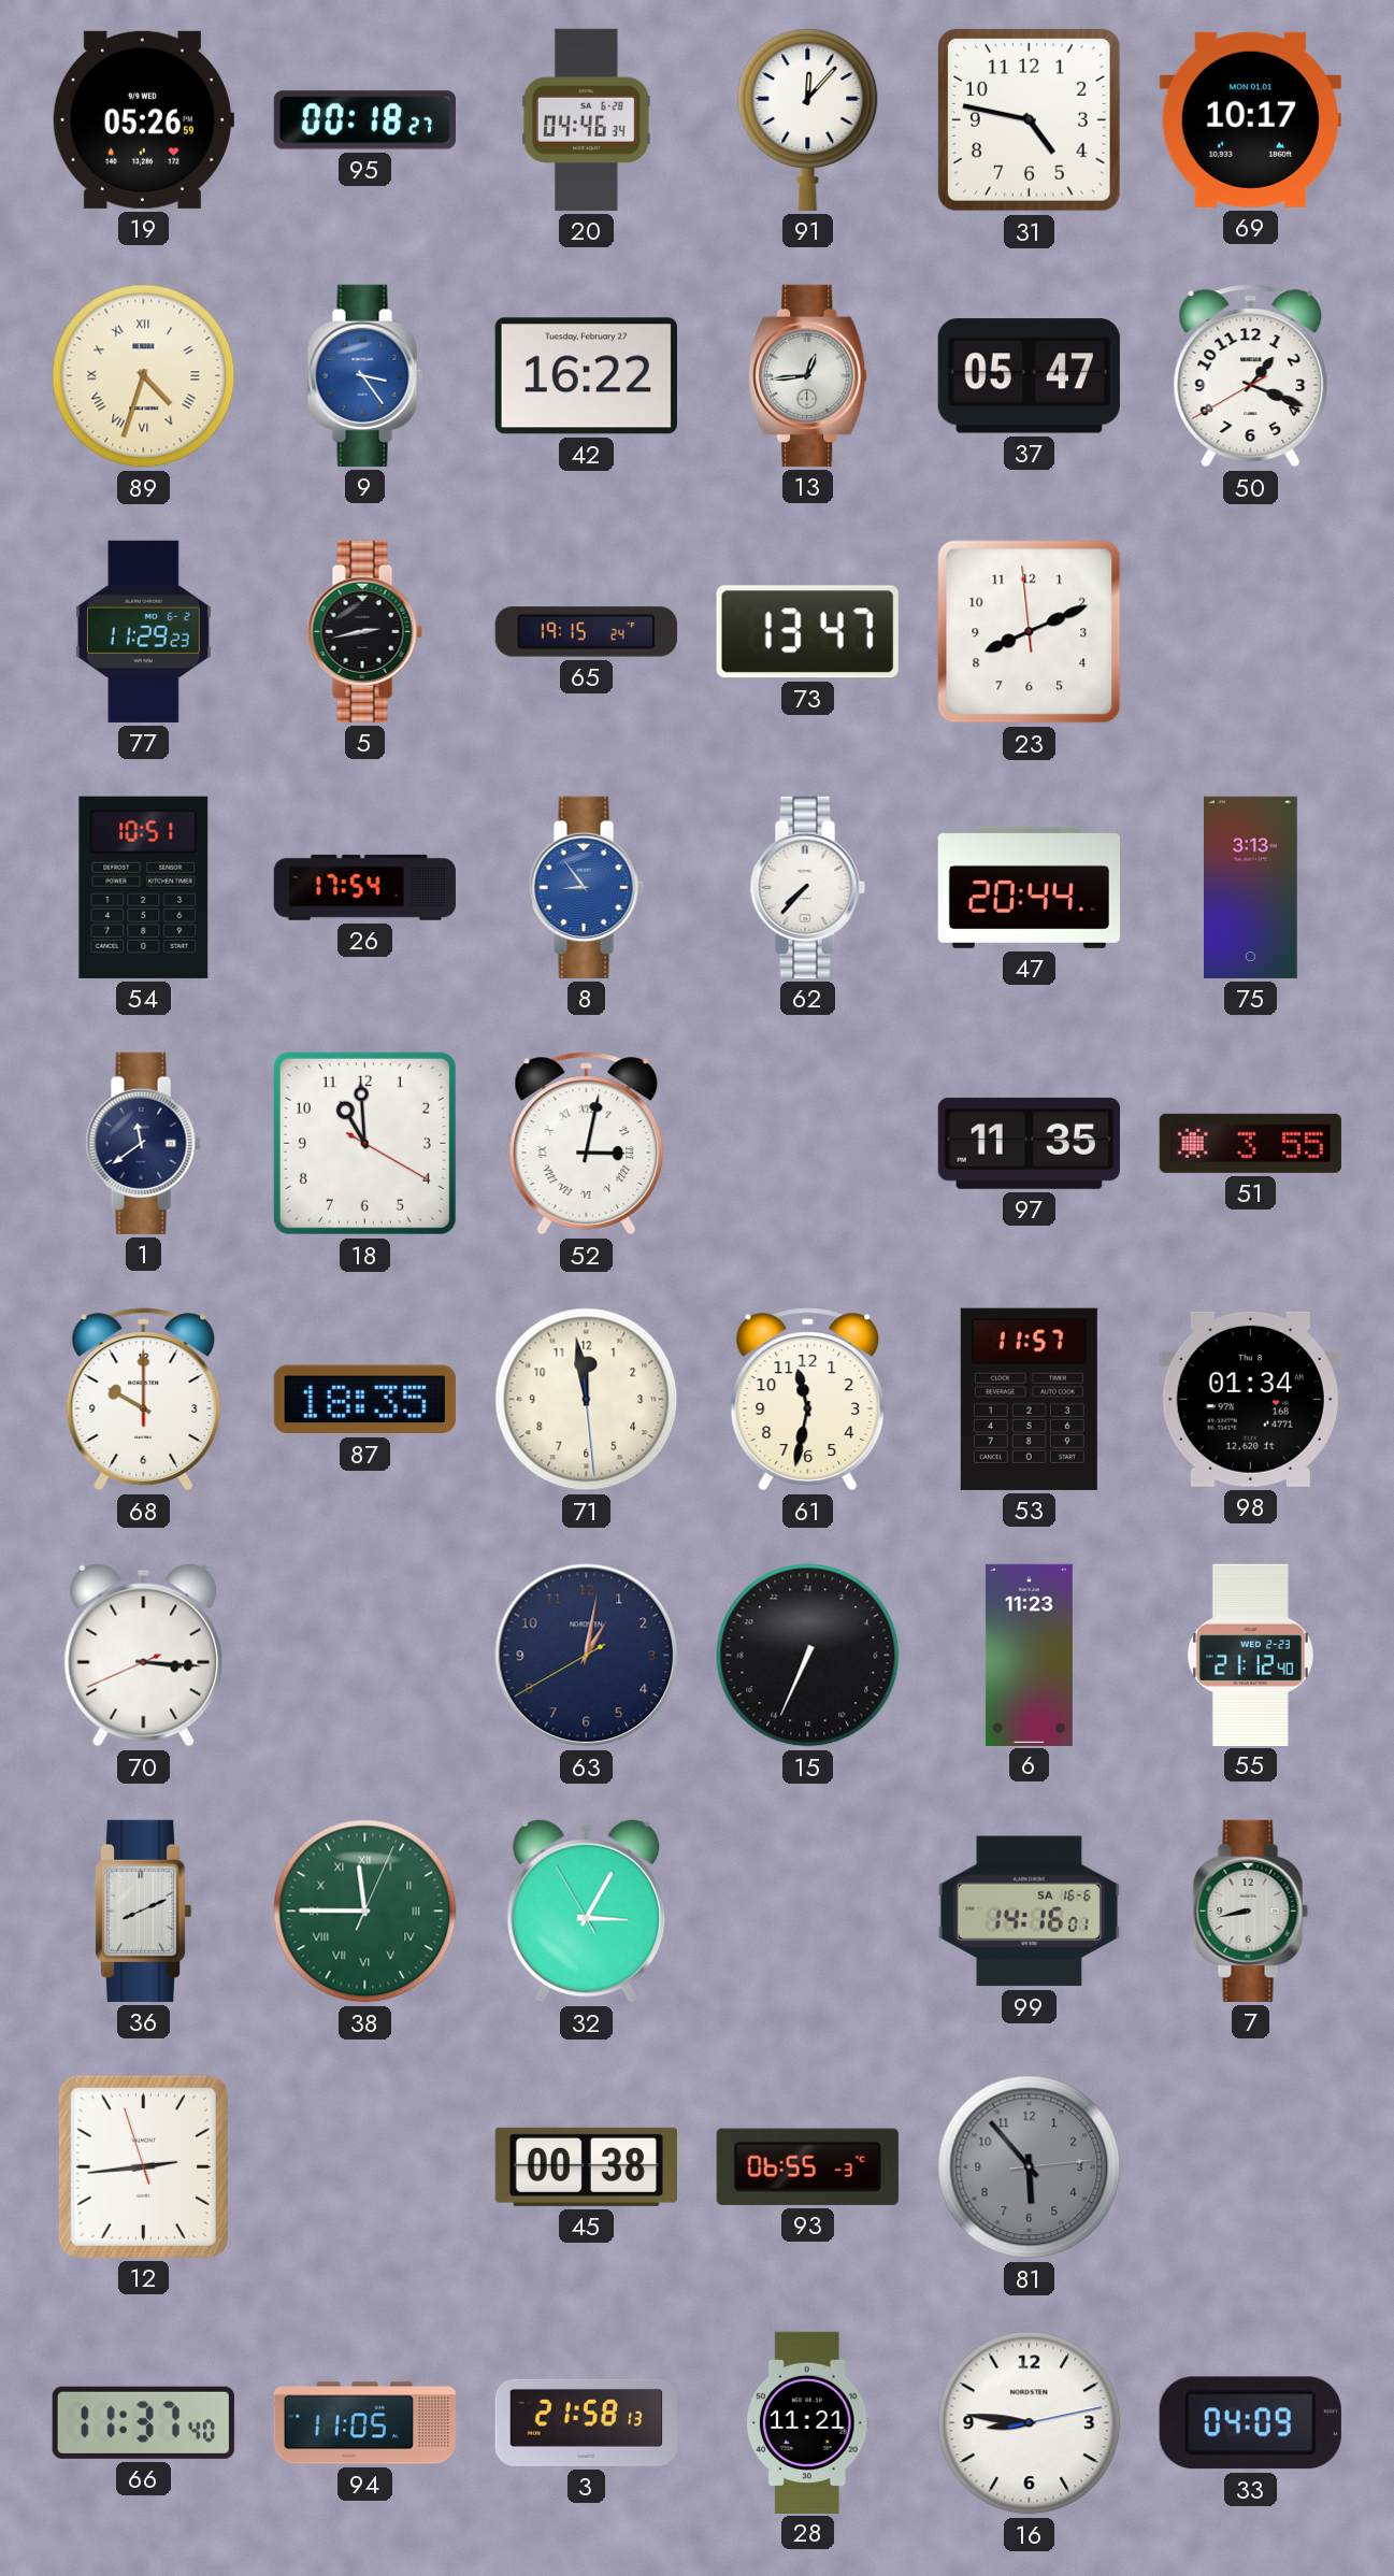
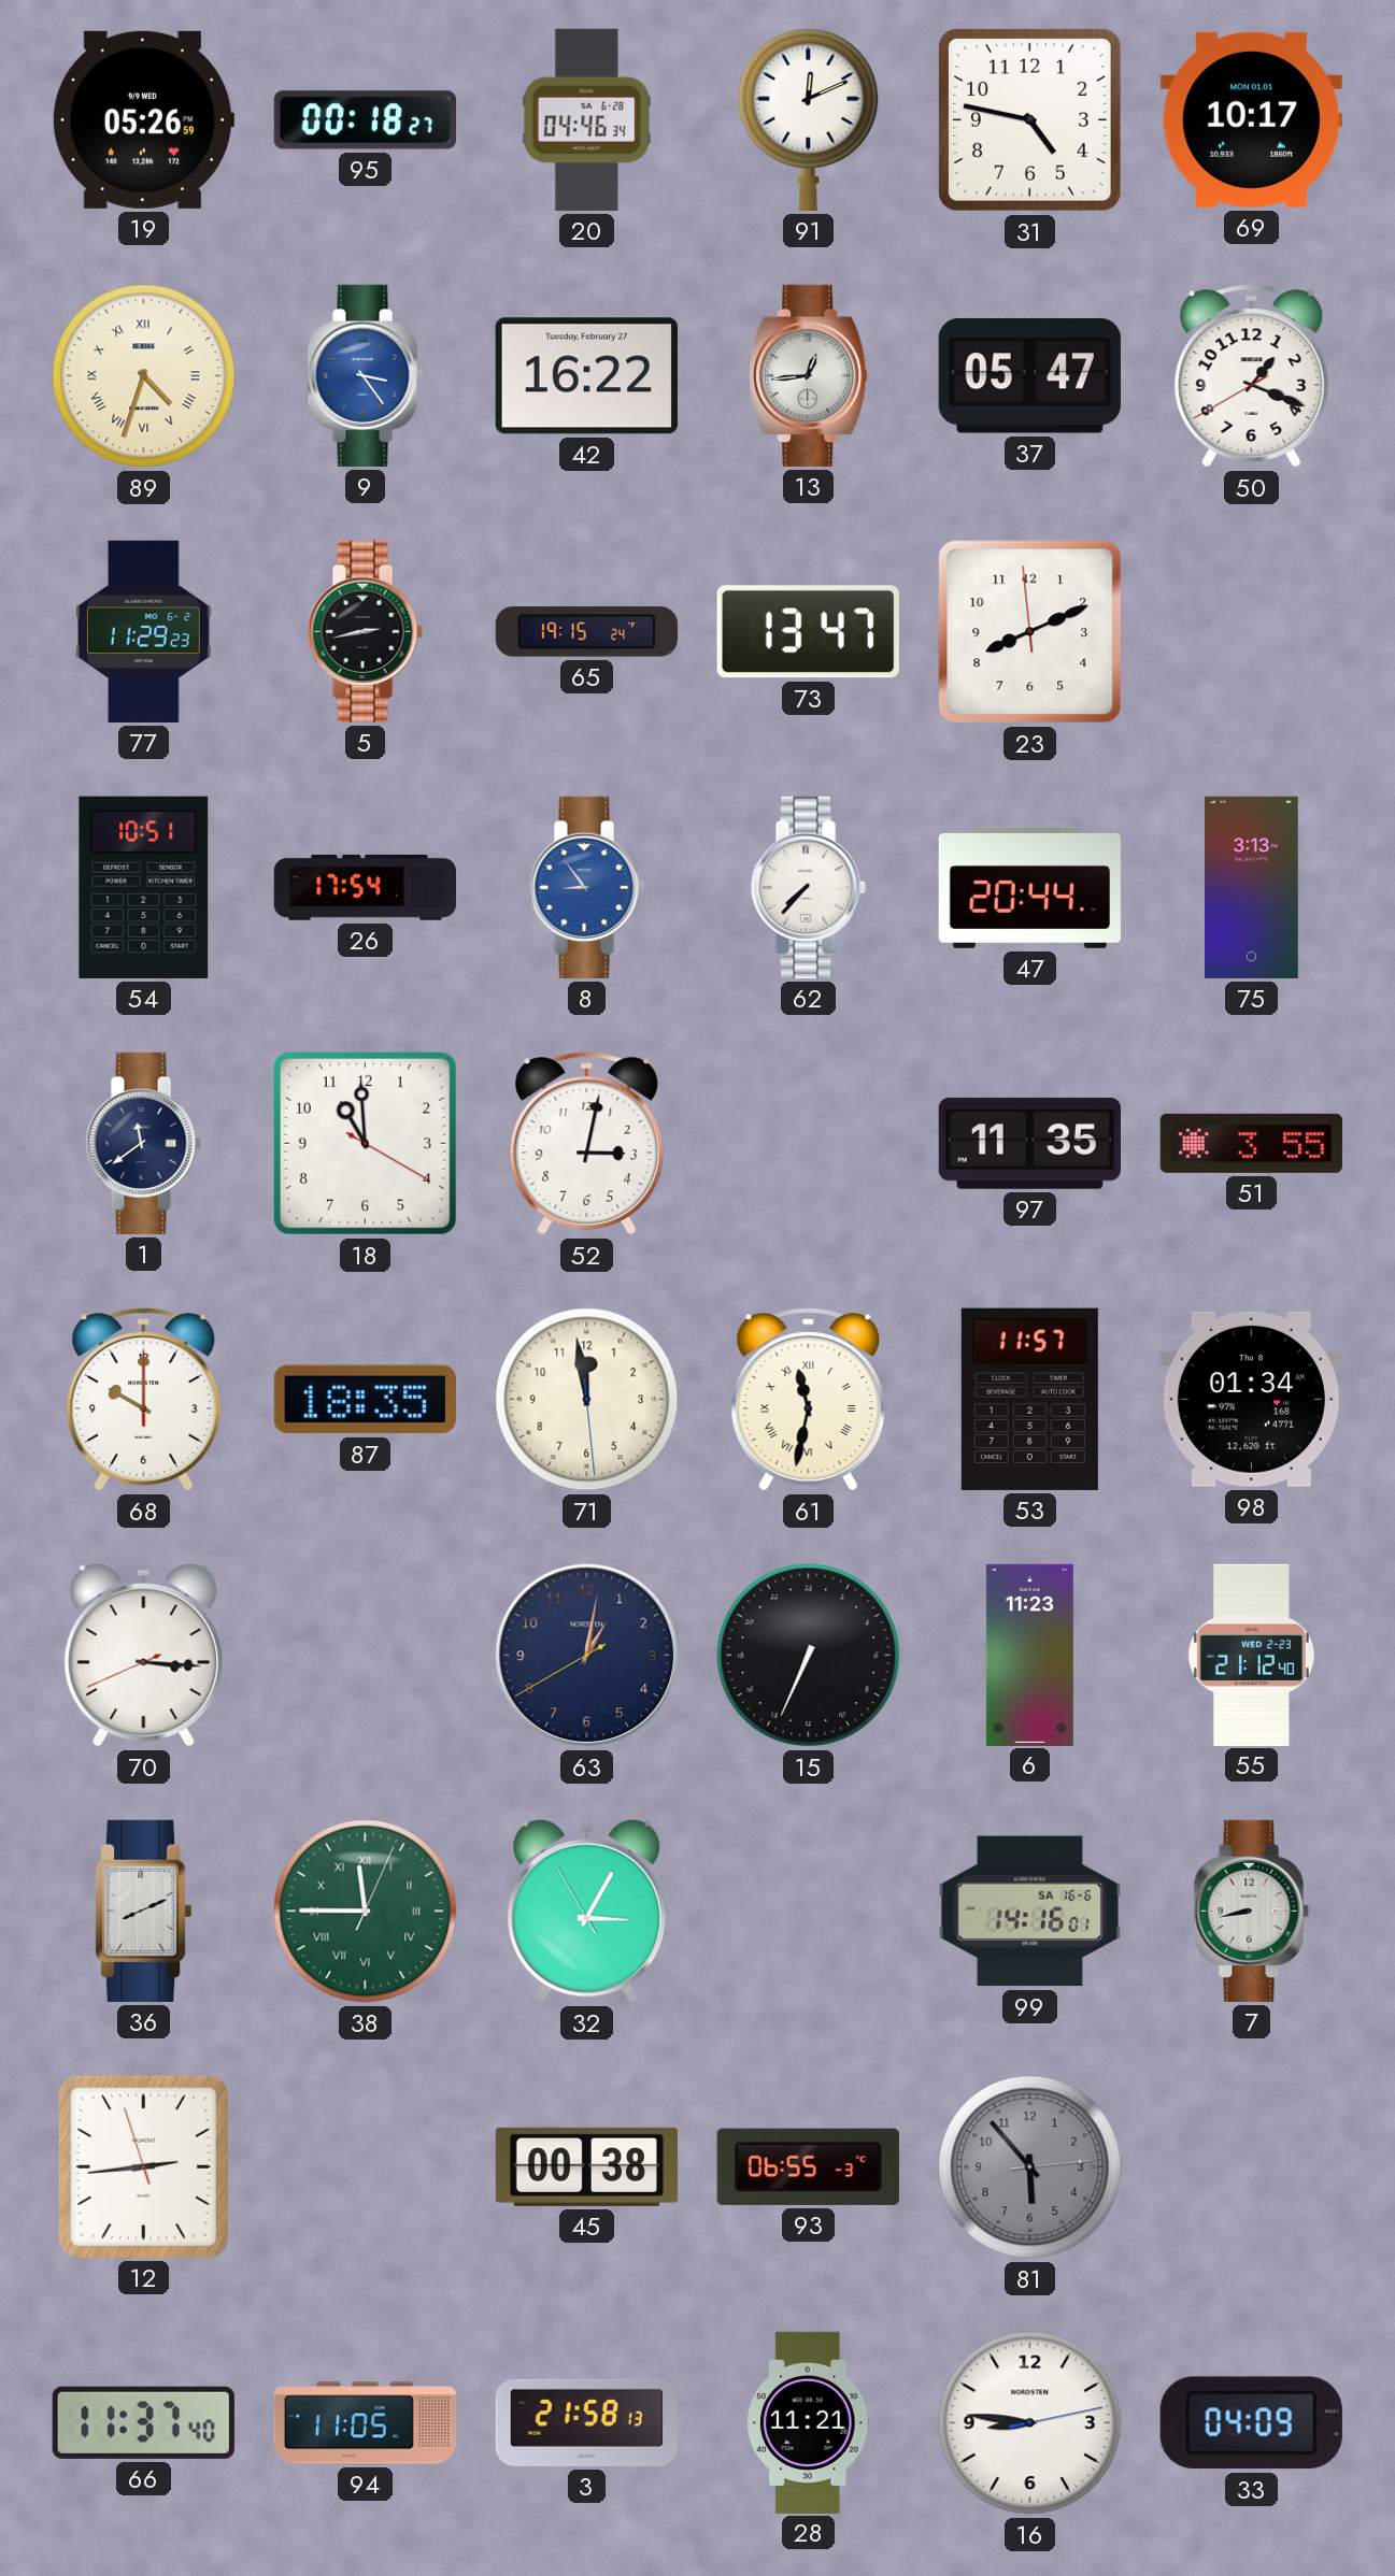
91: 12:07 -> 12:11 (809, 119)
52 numerals: Roman -> Arabic (587, 1144)
61 numerals: Arabic -> Roman (809, 1400)
